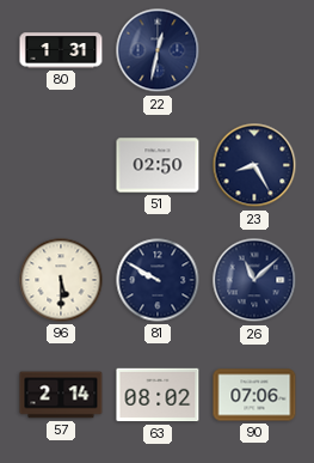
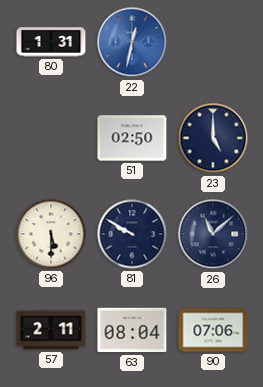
22 dial: navy -> blue (132, 42)
23: 8:25 -> 5:00 (213, 138)
57: 2:14 -> 2:11 (51, 330)
63: 08:02 -> 08:04 (132, 330)
